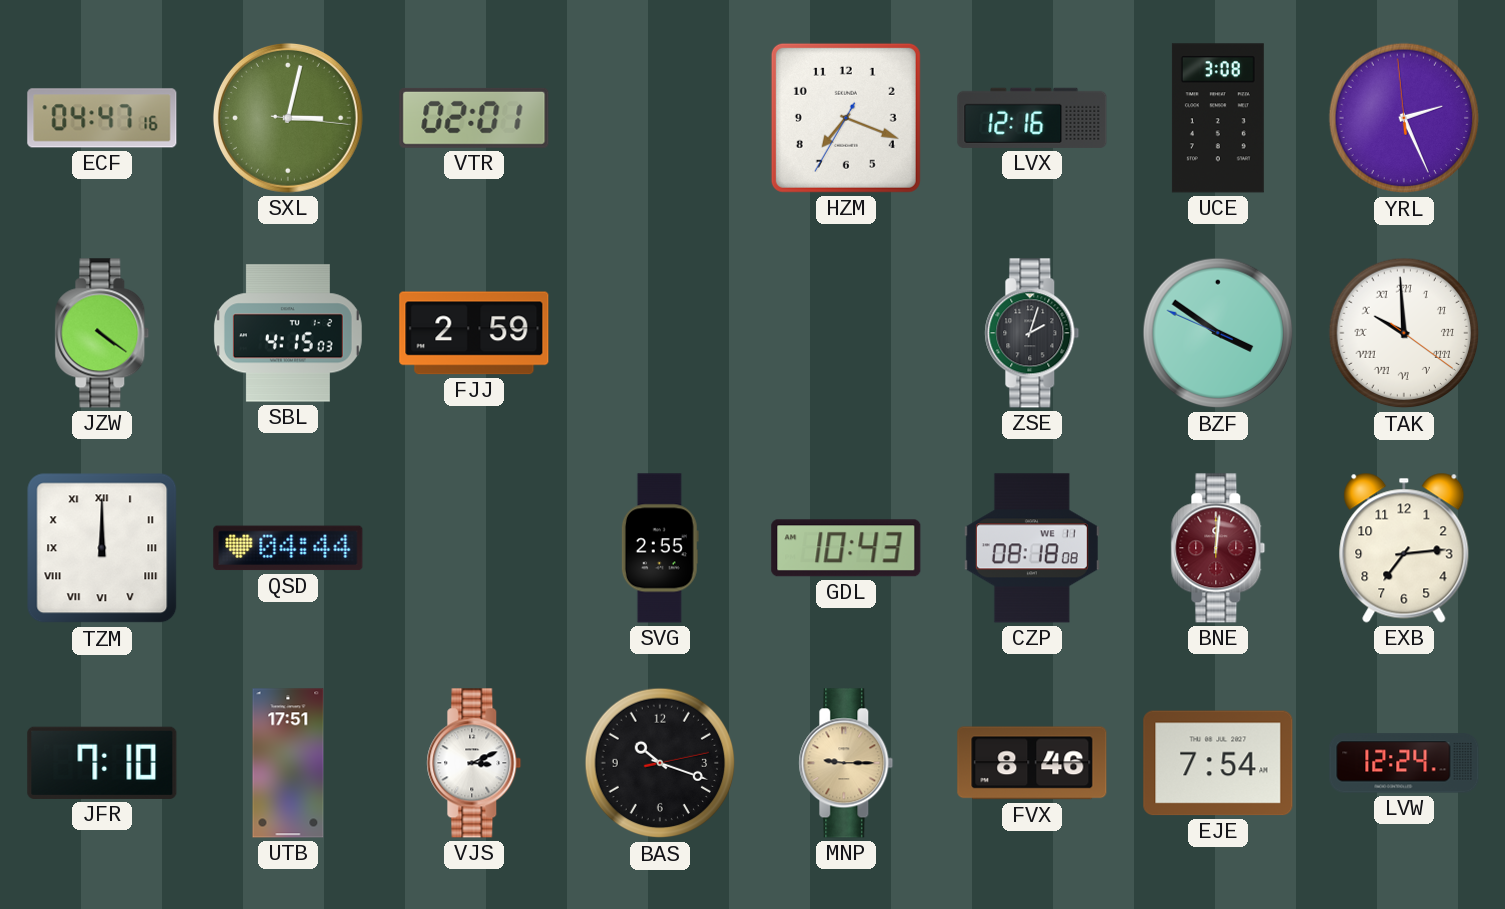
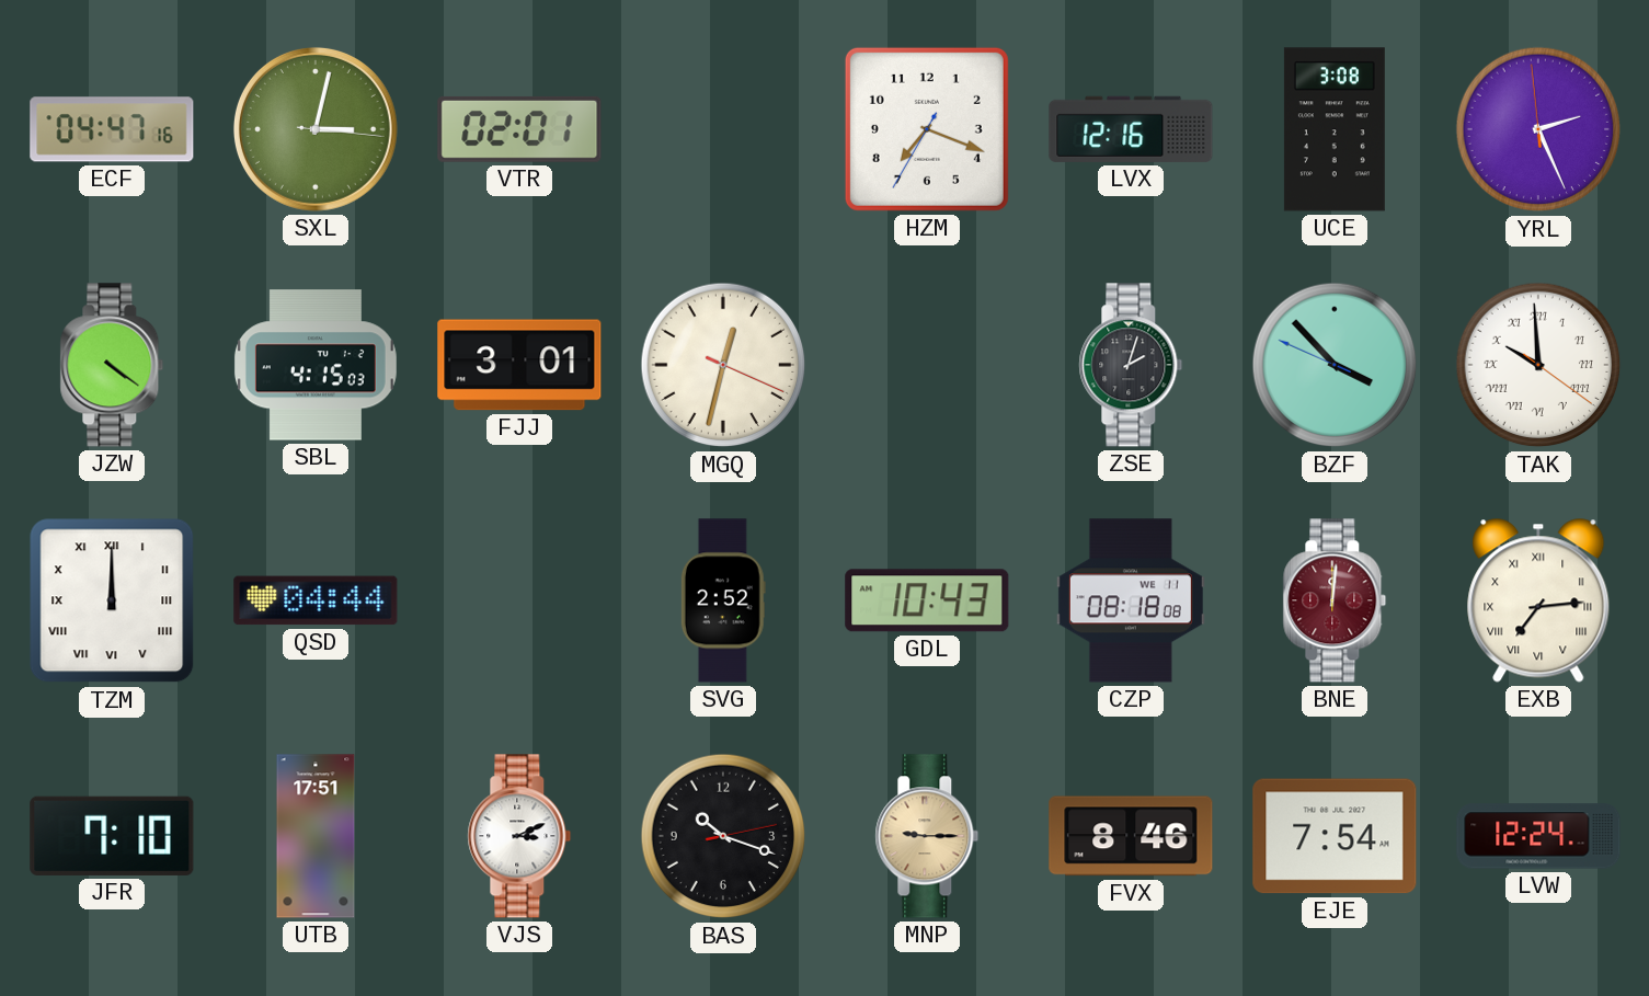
FJJ: 2:59 -> 3:01 (519, 365)
MGQ: none -> 12:32 (723, 365)
BZF: 3:50 -> 3:52 (1335, 365)
SVG: 2:55 -> 2:52 (723, 600)
EXB numerals: Arabic -> Roman (1538, 600)
